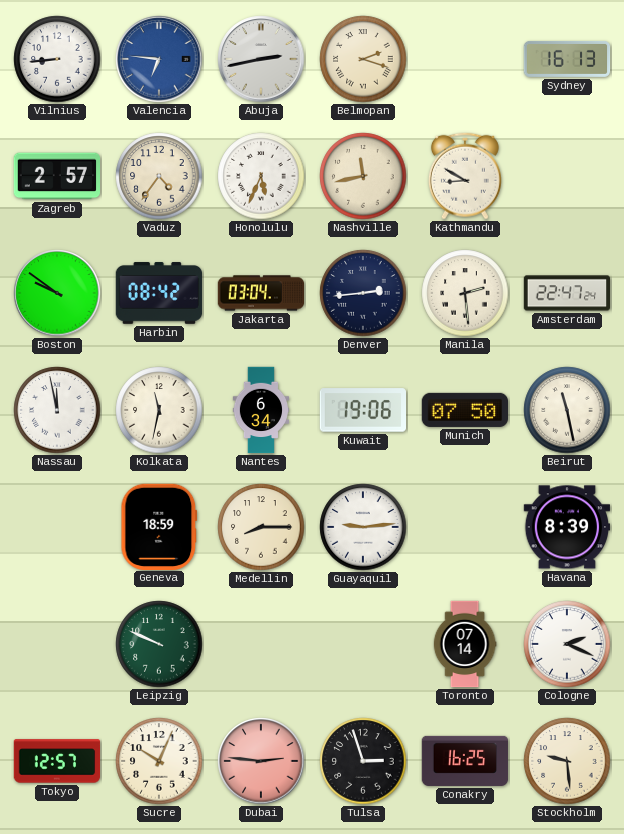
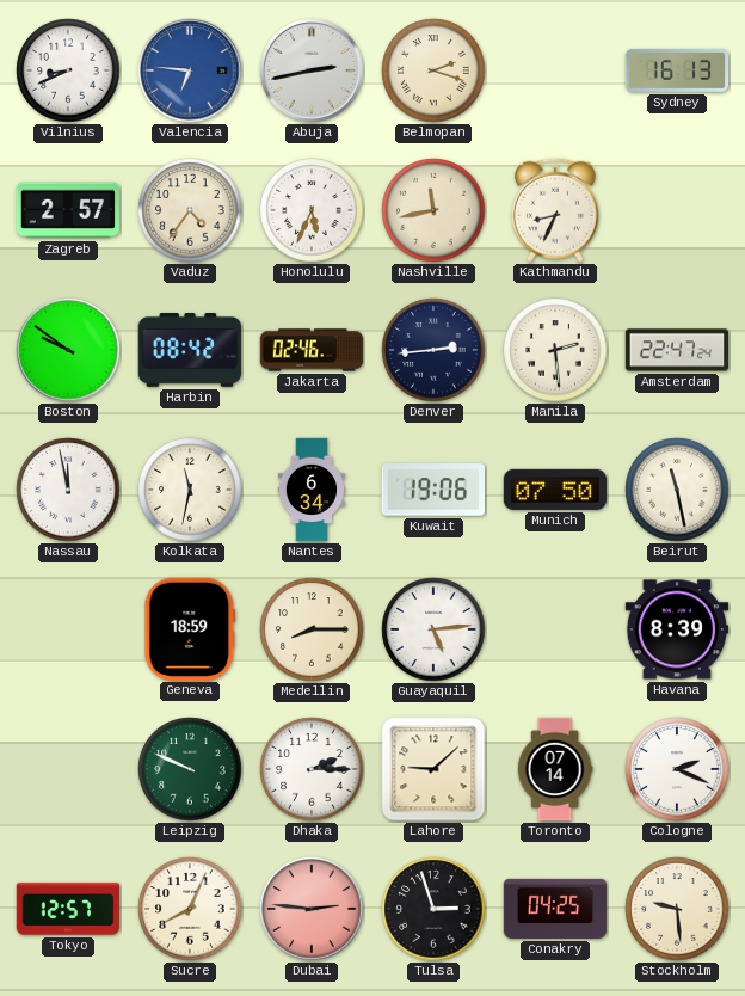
Vilnius: 8:44 -> 8:41 (68, 70)
Kathmandu: 8:50 -> 8:34 (555, 210)
Jakarta: 03:04 -> 02:46 (312, 350)
Guayaquil: 9:14 -> 5:14 (433, 629)
Dhaka: none -> 2:15 (312, 769)
Lahore: none -> 9:08 (433, 769)
Sucre: 10:04 -> 8:04 (190, 909)
Conakry: 16:25 -> 04:25 (555, 909)
